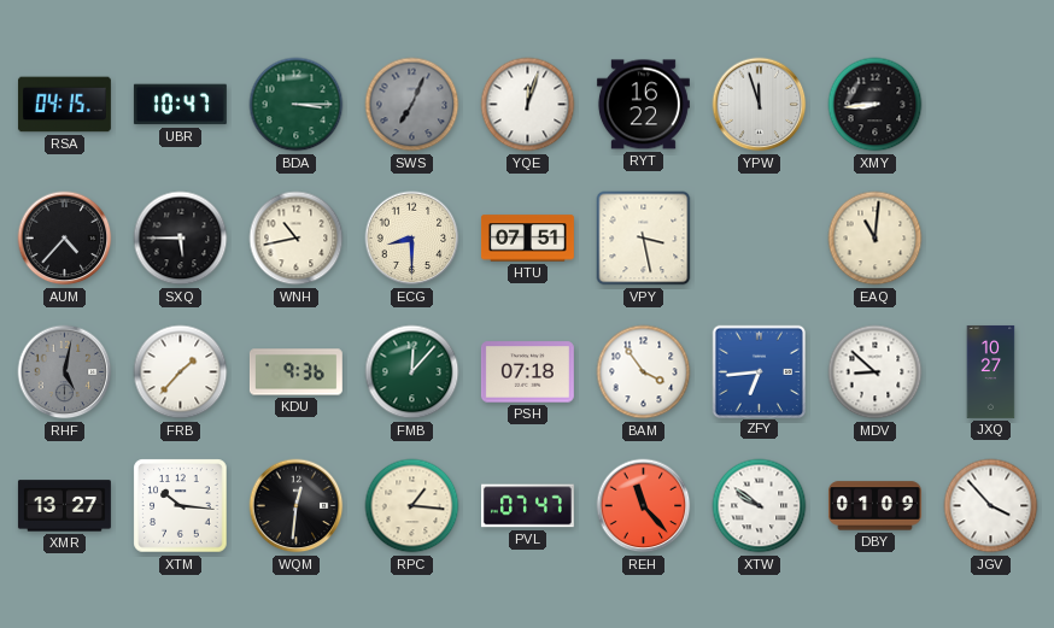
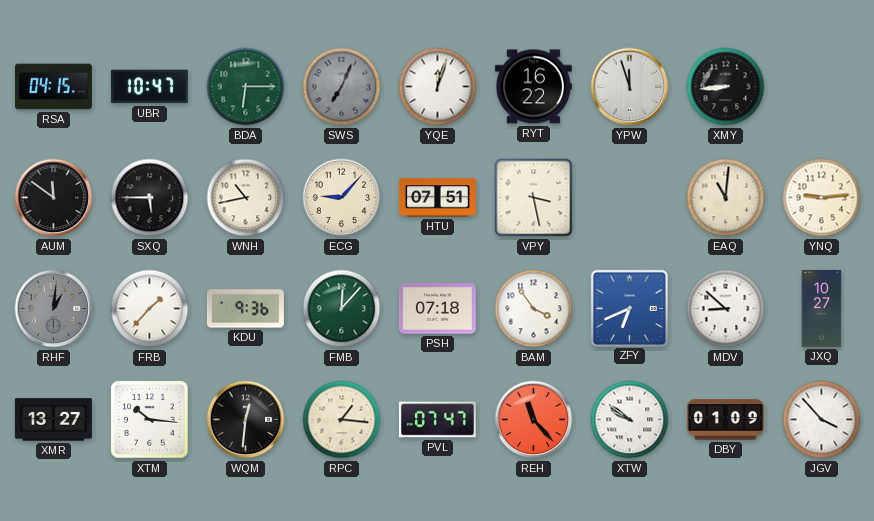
BDA: 3:15 -> 6:15 (246, 87)
AUM: 4:37 -> 11:51 (54, 198)
ECG: 8:30 -> 9:07 (342, 198)
YNQ: none -> 9:14 (822, 198)
RHF: 5:02 -> 1:01 (54, 309)
ZFY: 6:44 -> 6:41 (629, 308)
